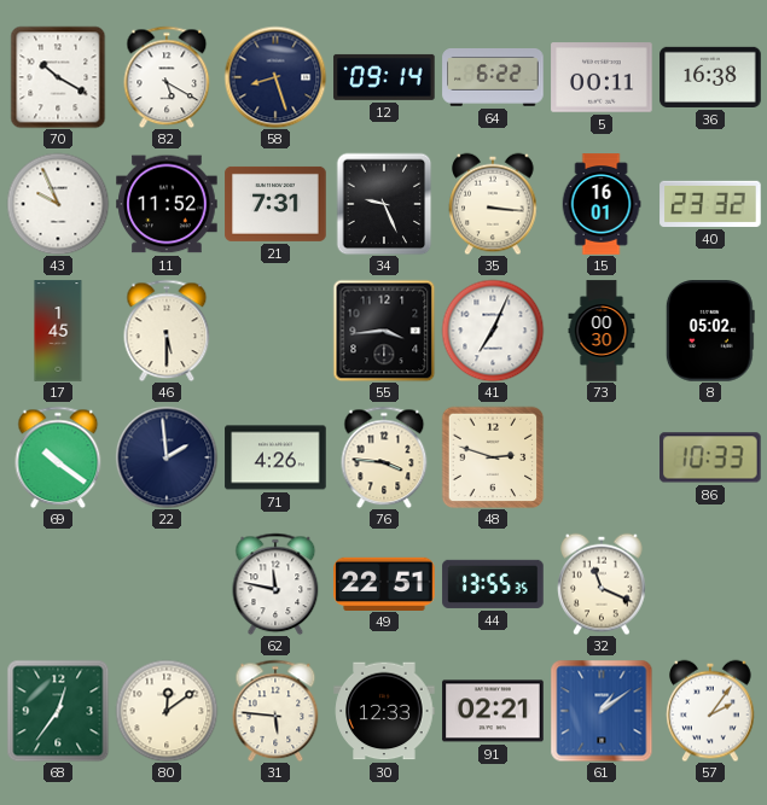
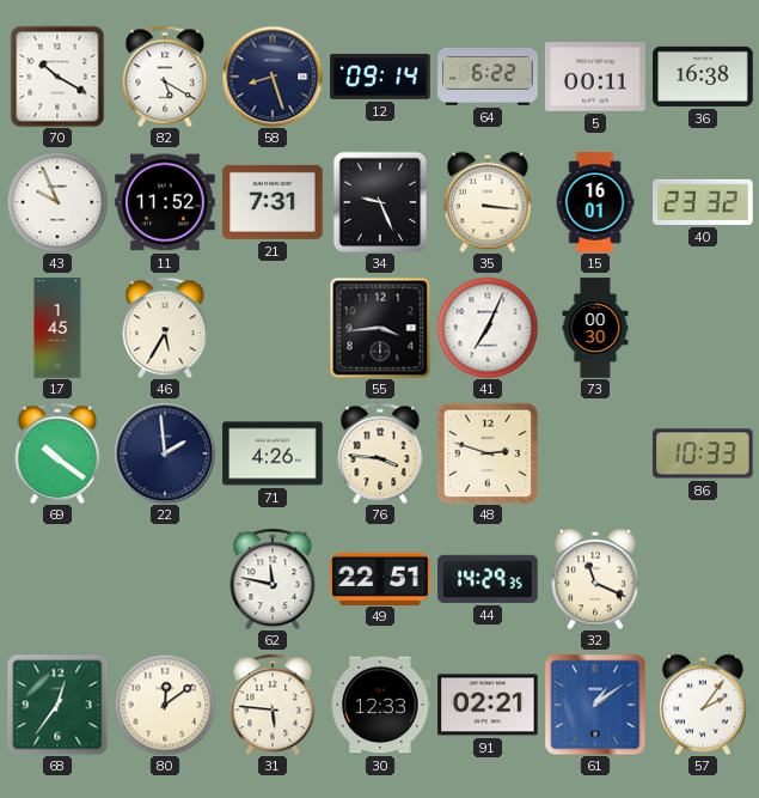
46: 5:30 -> 5:35 (165, 328)
8: 05:02 -> none (710, 331)
44: 13:55 -> 14:29 (488, 579)
